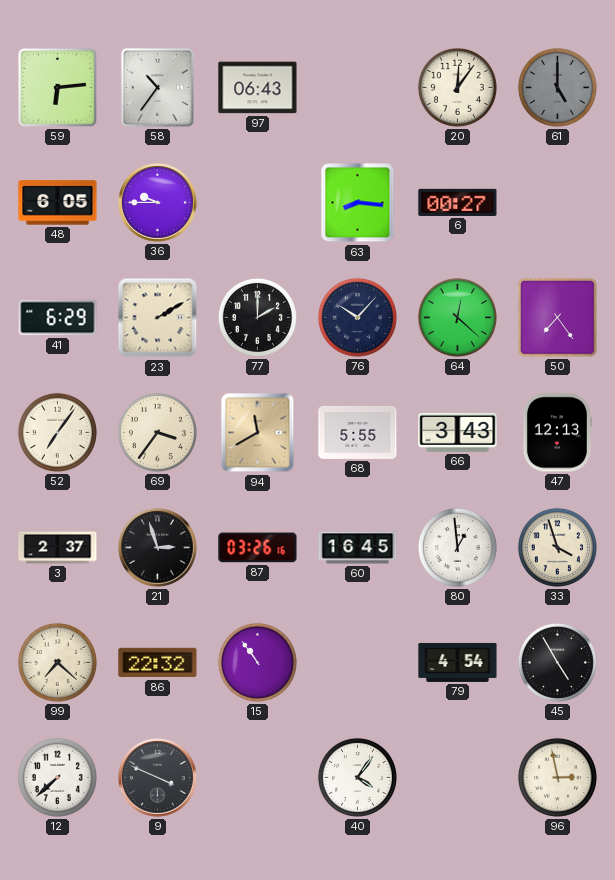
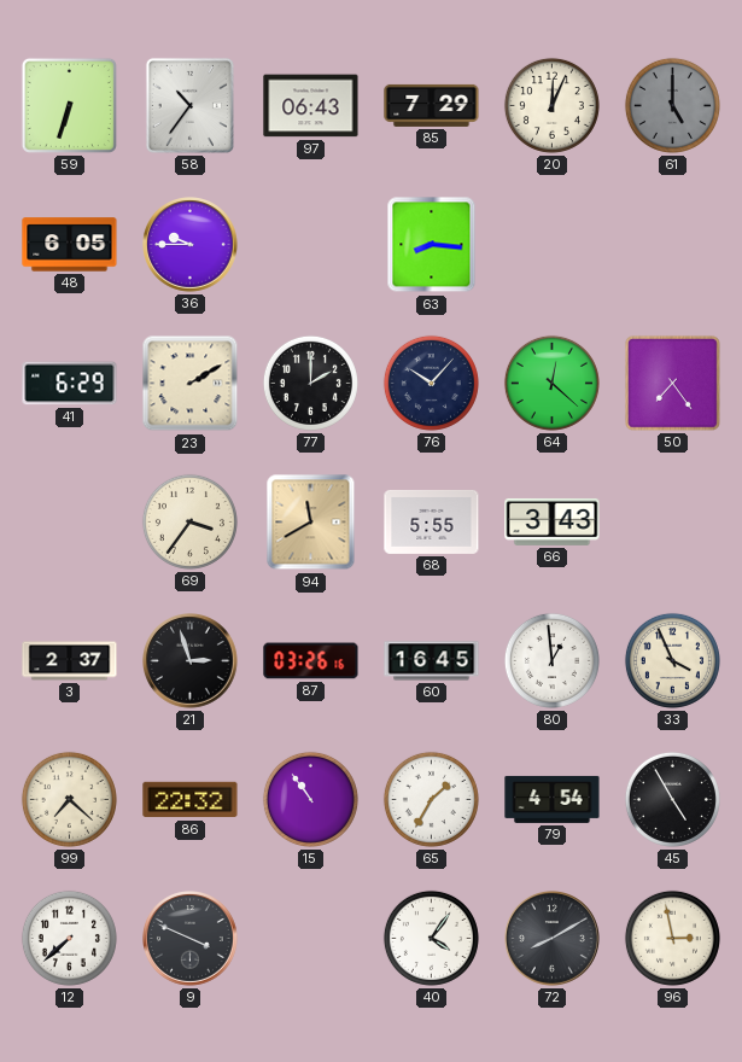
59: 6:14 -> 6:33 (69, 105)
85: none -> 7:29 (432, 105)
20: 12:06 -> 12:04 (551, 105)
6: 00:27 -> none (458, 202)
52: 7:06 -> none (57, 432)
47: 12:13 -> none (556, 433)
33: 3:57 -> 3:56 (672, 660)
65: none -> 1:35 (431, 799)
72: none -> 8:10 (553, 939)
